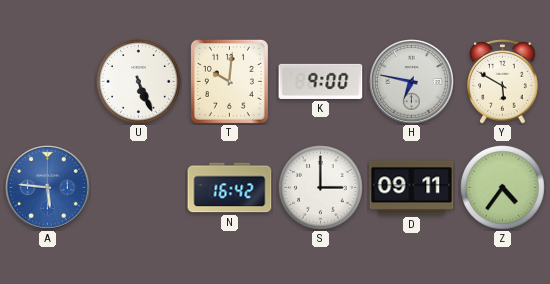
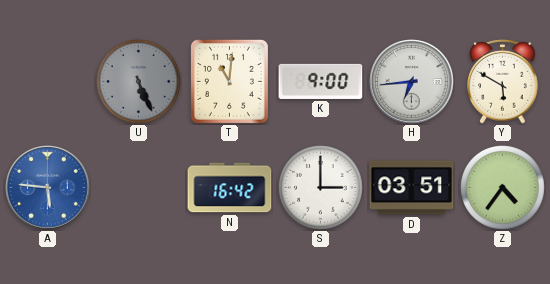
U dial: white -> grey (139, 82)
T: 10:01 -> 11:01 (229, 81)
H: 6:47 -> 6:44 (412, 82)
D: 09:11 -> 03:51 (412, 188)
